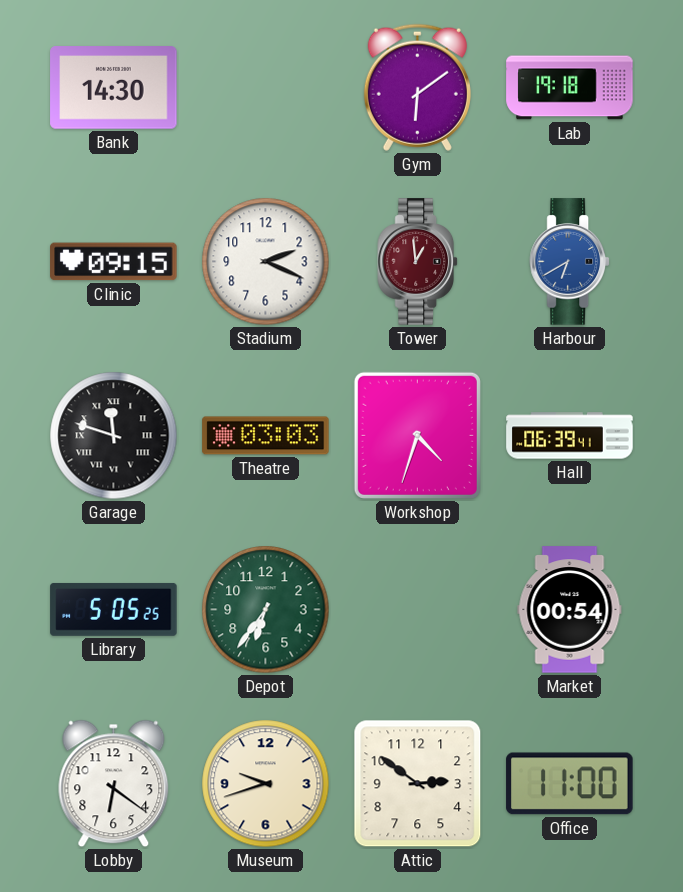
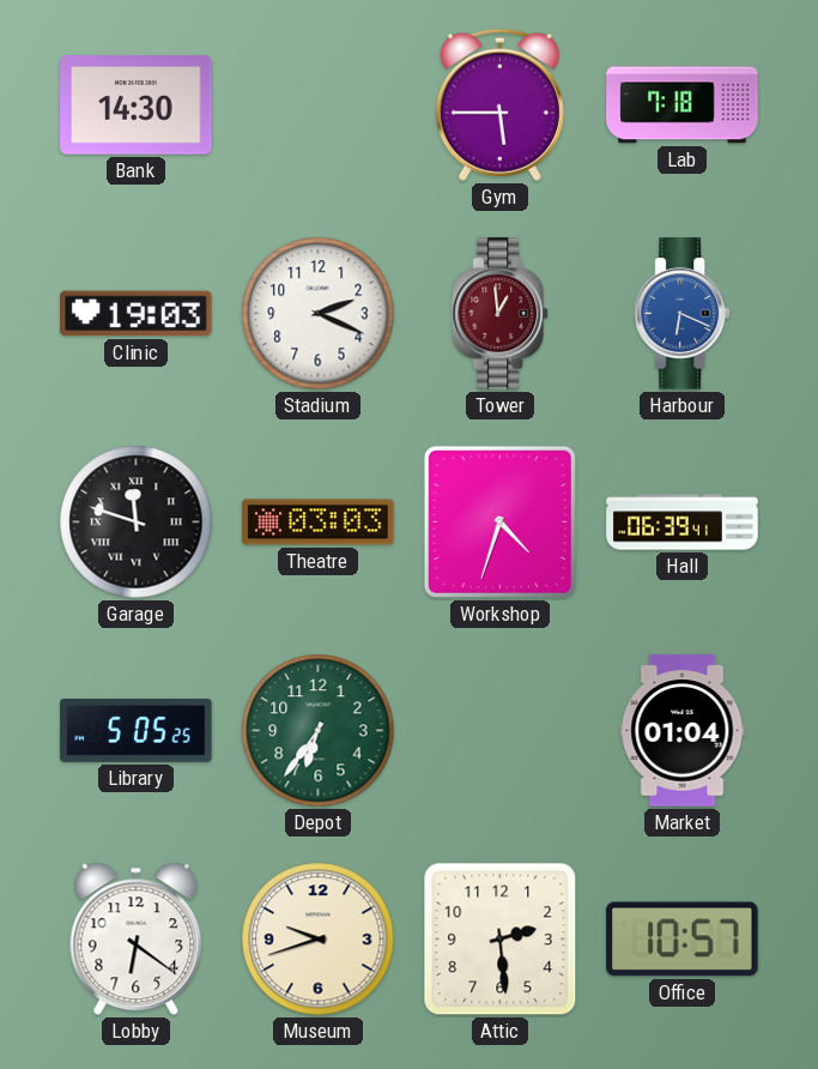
Gym: 6:09 -> 5:45 (499, 104)
Lab: 19:18 -> 7:18 (683, 105)
Clinic: 09:15 -> 19:03 (137, 314)
Harbour: 6:40 -> 6:19 (681, 314)
Market: 00:54 -> 01:04 (683, 731)
Attic: 2:51 -> 2:29 (501, 940)
Office: 11:00 -> 10:57 (683, 940)
